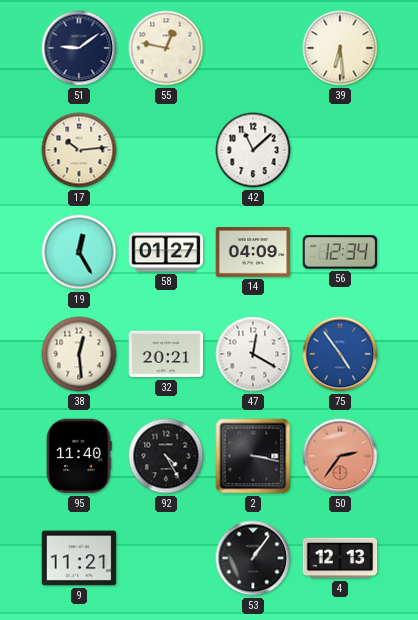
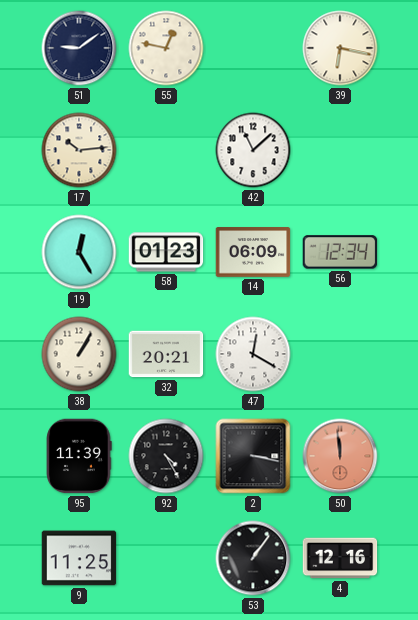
39: 6:29 -> 6:17 (340, 48)
58: 01:27 -> 01:23 (166, 252)
14: 04:09 -> 06:09 (253, 252)
38: 12:29 -> 1:05 (79, 354)
75: 4:54 -> none (340, 354)
95: 11:40 -> 11:39 (79, 456)
50: 2:36 -> 11:59 (340, 456)
9: 11:21 -> 11:25 (79, 558)
4: 12:13 -> 12:16 (340, 558)
